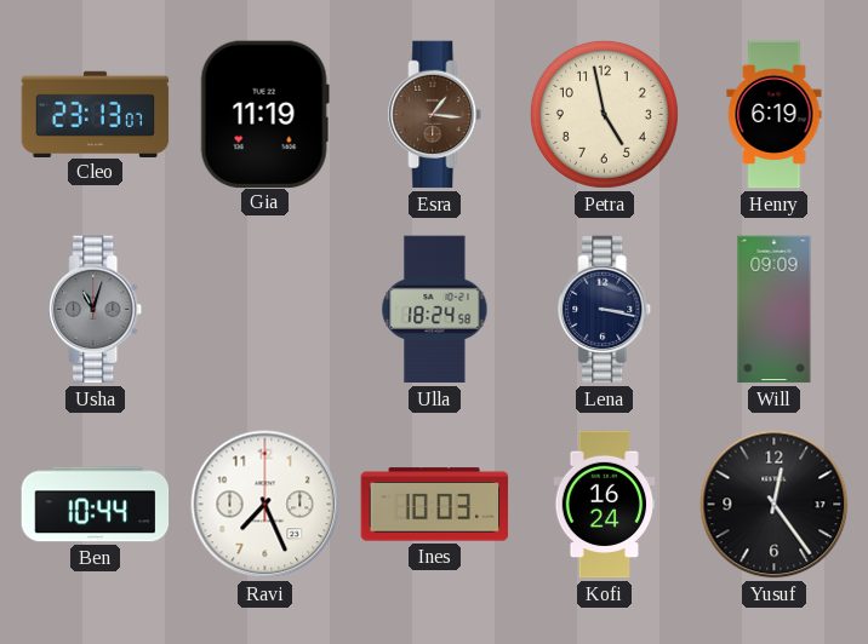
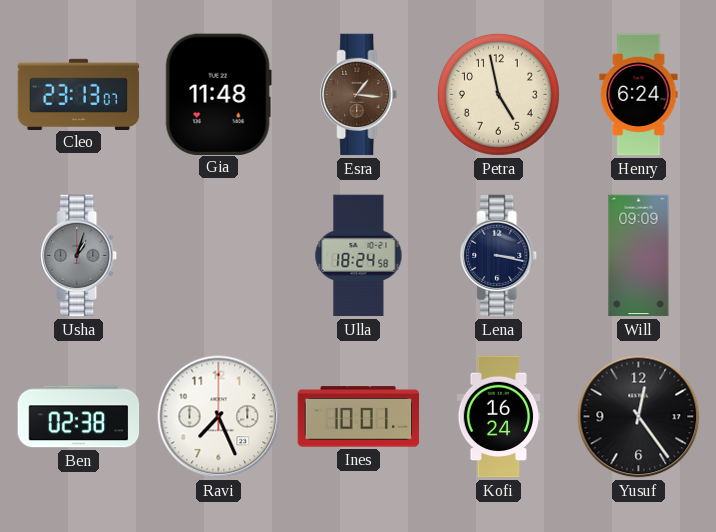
Gia: 11:19 -> 11:48 (218, 94)
Henry: 6:19 -> 6:24 (639, 95)
Usha: 11:03 -> 1:03 (79, 256)
Ben: 10:44 -> 02:38 (79, 417)
Ines: 10:03 -> 10:01 (359, 417)
